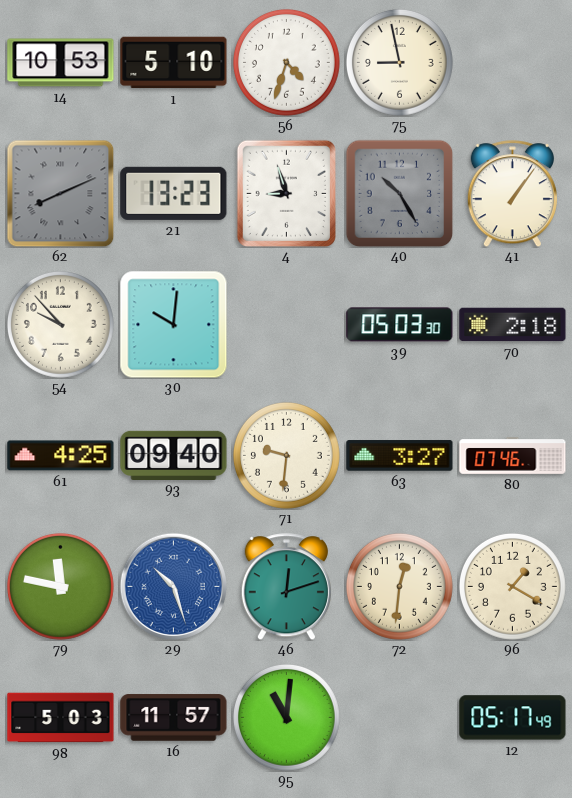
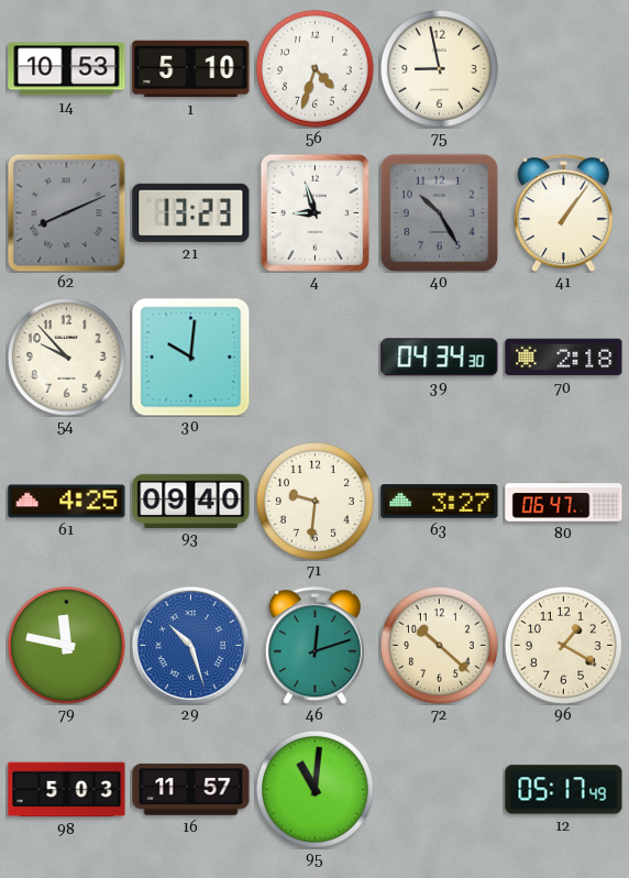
39: 05:03 -> 04:34 (440, 358)
80: 07:46 -> 06:47 (564, 502)
72: 12:31 -> 10:22 (439, 645)
